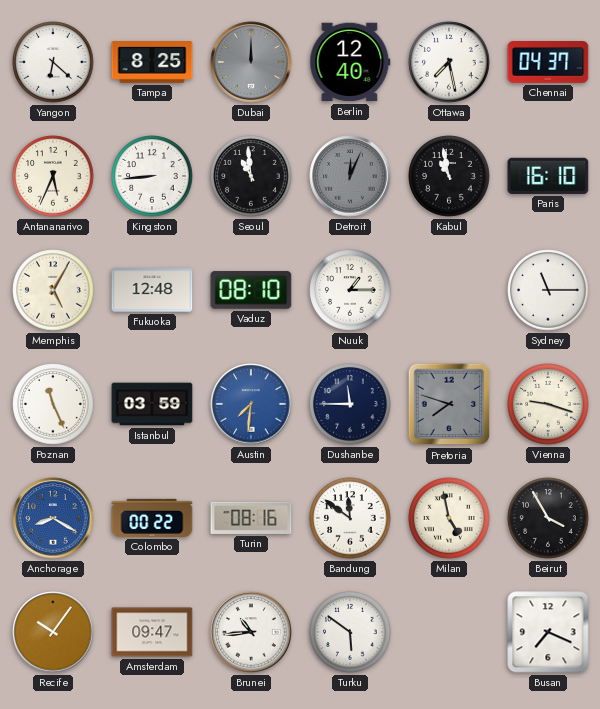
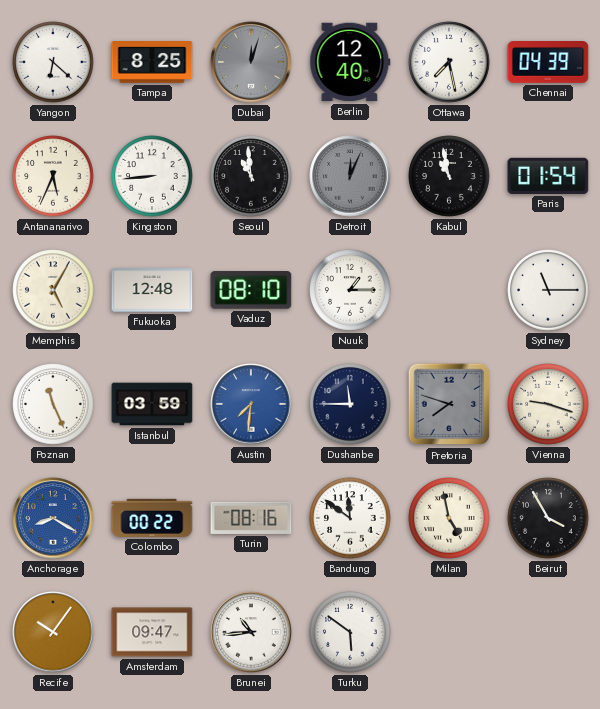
Dubai: 12:00 -> 12:03 (251, 62)
Chennai: 04:37 -> 04:39 (548, 63)
Paris: 16:10 -> 01:54 (548, 176)
Busan: 7:19 -> none (548, 632)
